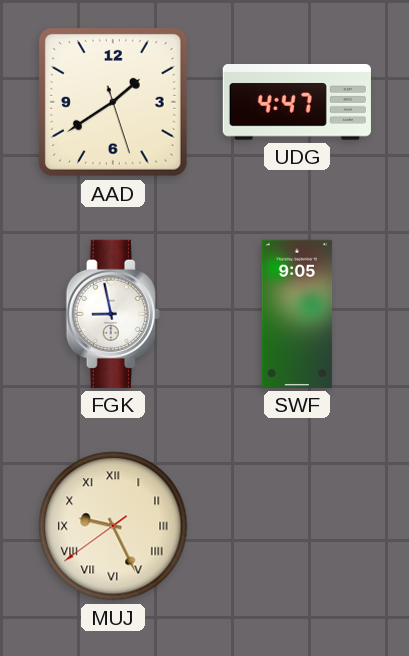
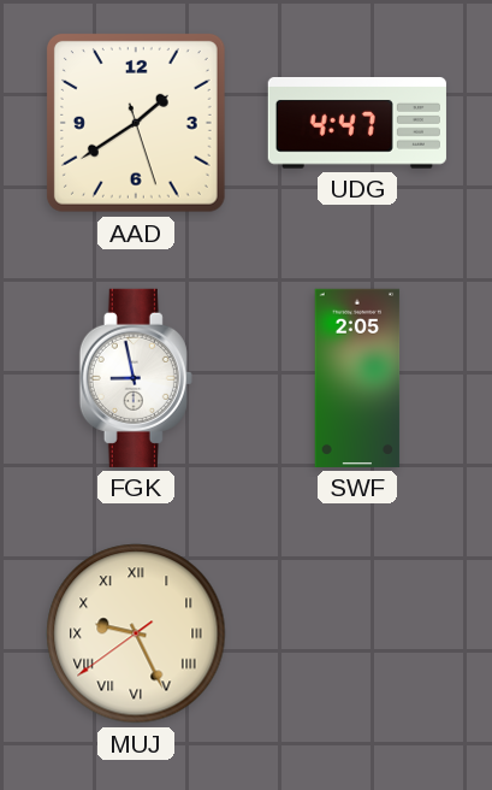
SWF: 9:05 -> 2:05 (357, 378)
